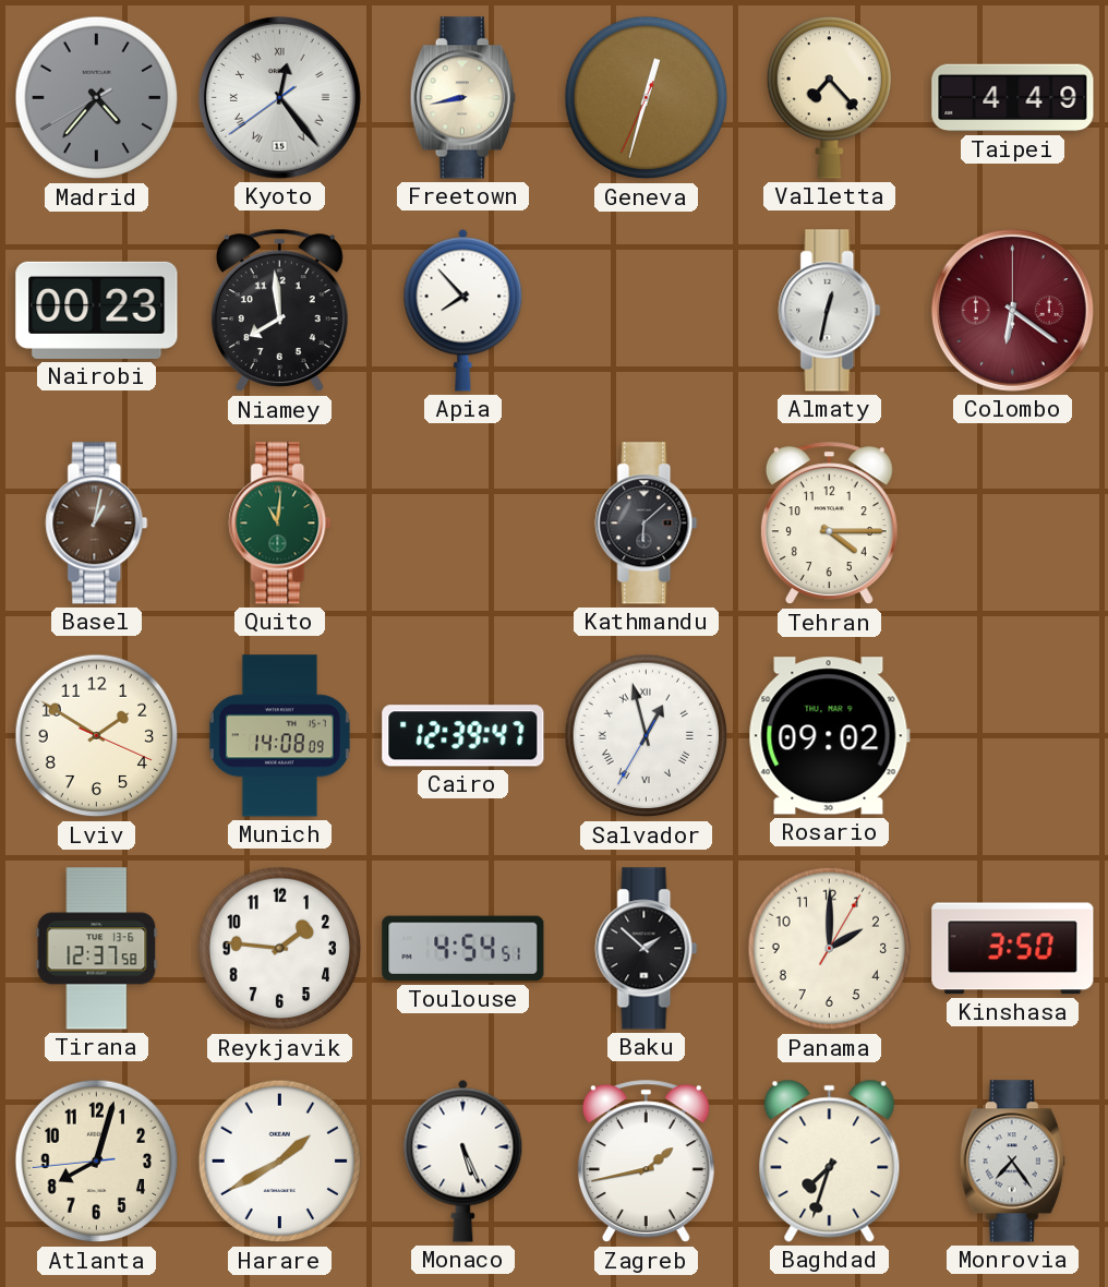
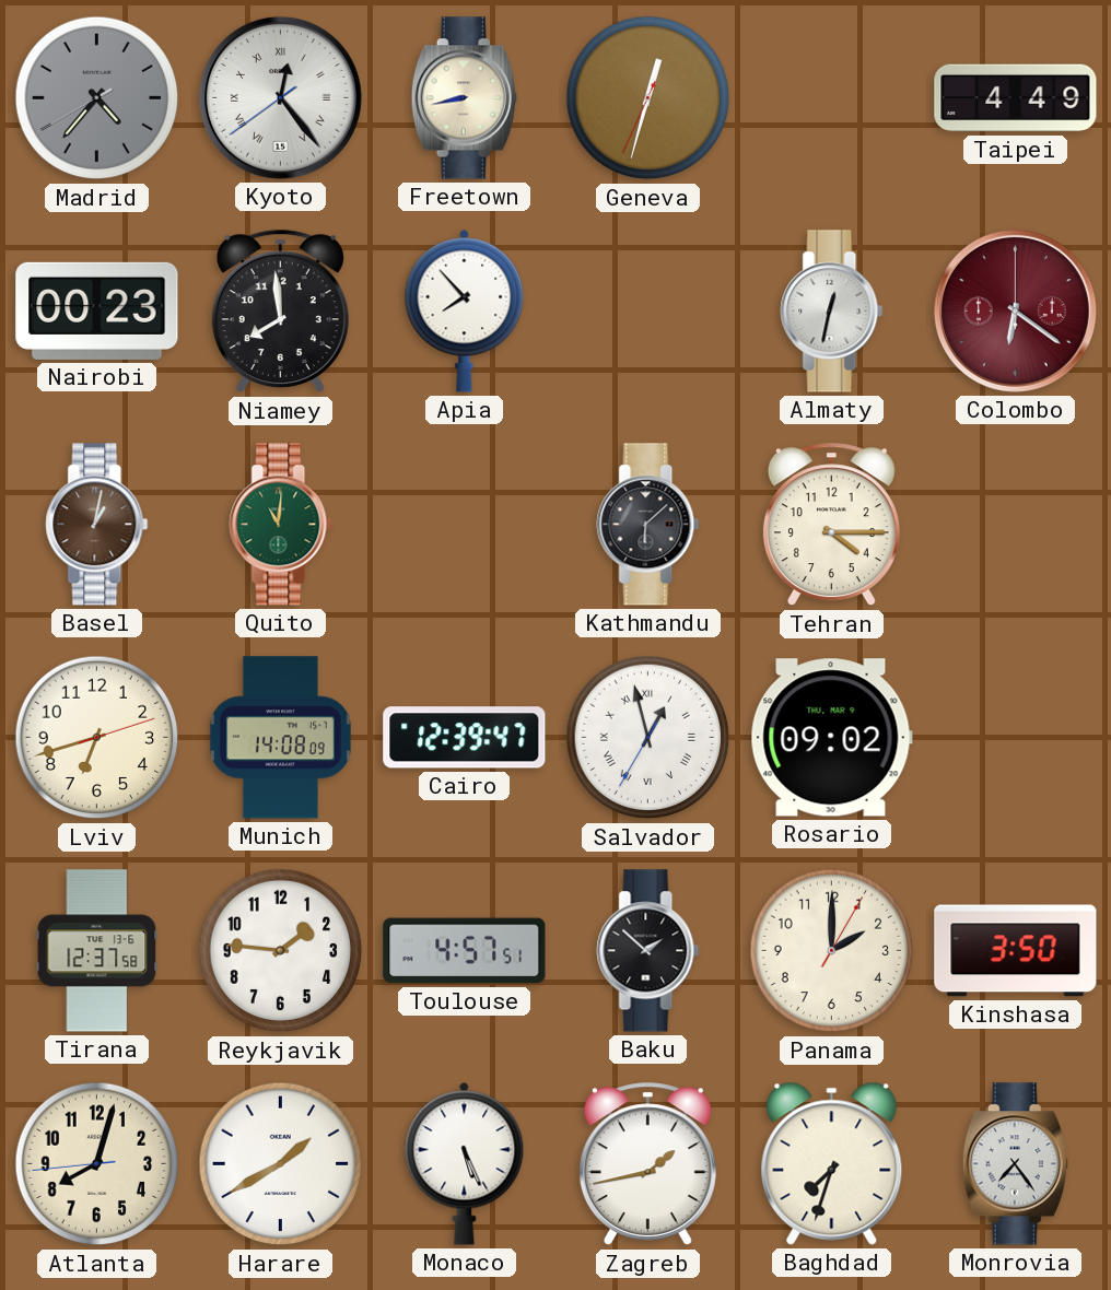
Valletta: 7:23 -> none (829, 98)
Lviv: 1:50 -> 6:42 (97, 738)
Toulouse: 4:54 -> 4:57 (465, 951)
